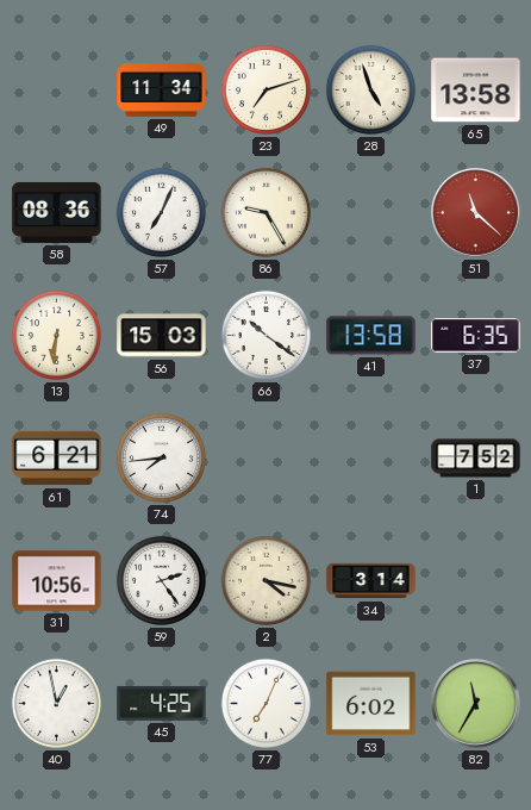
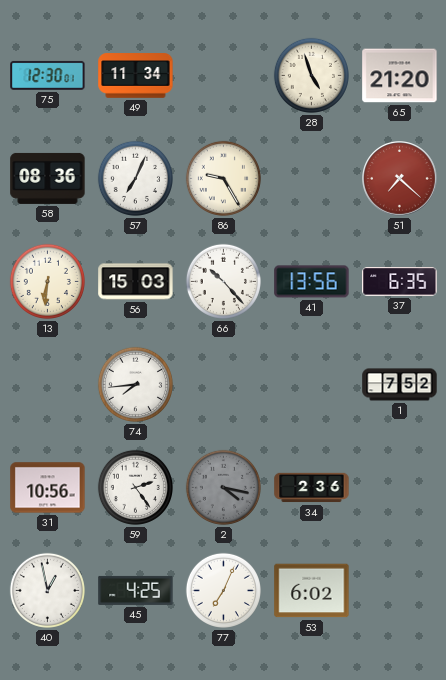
75: none -> 12:30 (48, 75)
23: 7:12 -> none (265, 89)
65: 13:58 -> 21:20 (400, 76)
51: 11:22 -> 7:22 (400, 179)
66: 10:21 -> 10:23 (223, 281)
41: 13:58 -> 13:56 (312, 282)
61: 6:21 -> none (57, 459)
2 dial: cream -> grey (223, 487)
34: 3:14 -> 2:36 (312, 488)
82: 11:35 -> none (476, 704)
